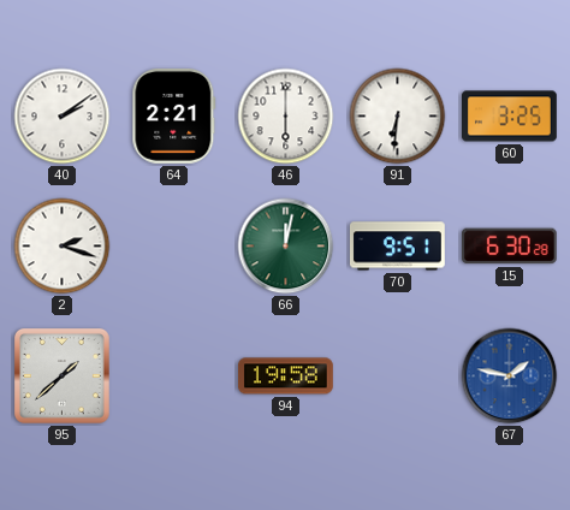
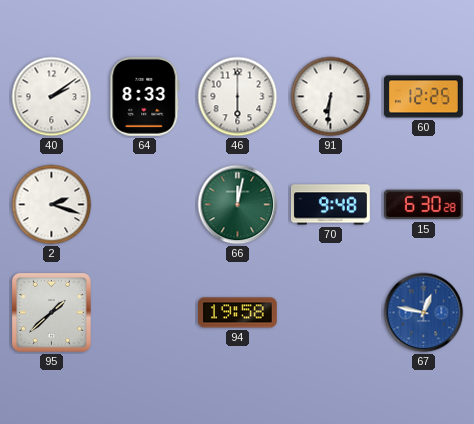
64: 2:21 -> 8:33 (145, 96)
60: 3:25 -> 12:25 (424, 97)
70: 9:51 -> 9:48 (330, 205)
67: 1:47 -> 12:47 (424, 313)
